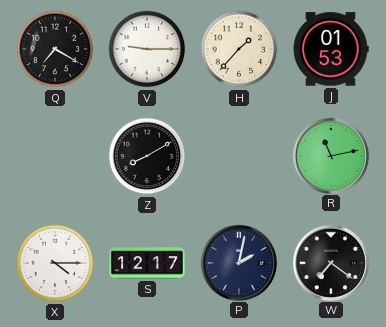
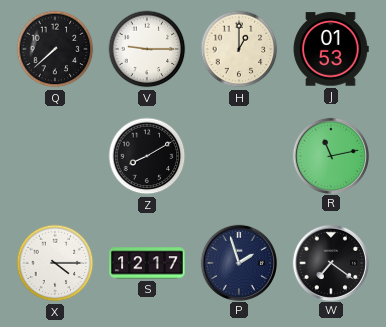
Q: 7:20 -> 7:38 (55, 49)
H: 1:37 -> 1:00 (239, 49)
P: 2:02 -> 1:57 (238, 262)
